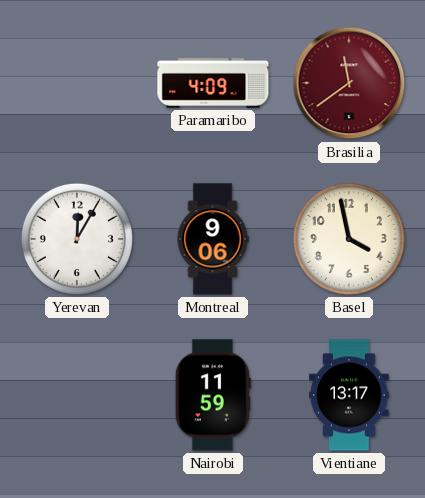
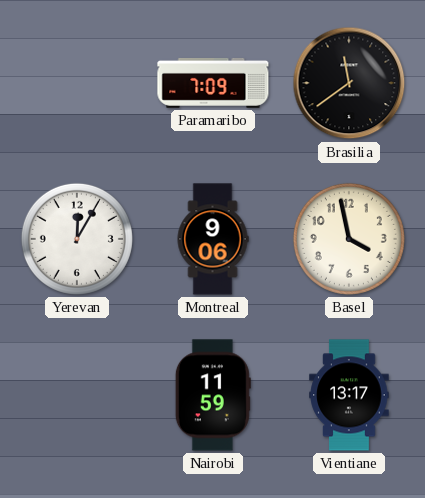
Paramaribo: 4:09 -> 7:09 (213, 83)
Brasilia dial: burgundy -> black (349, 83)
